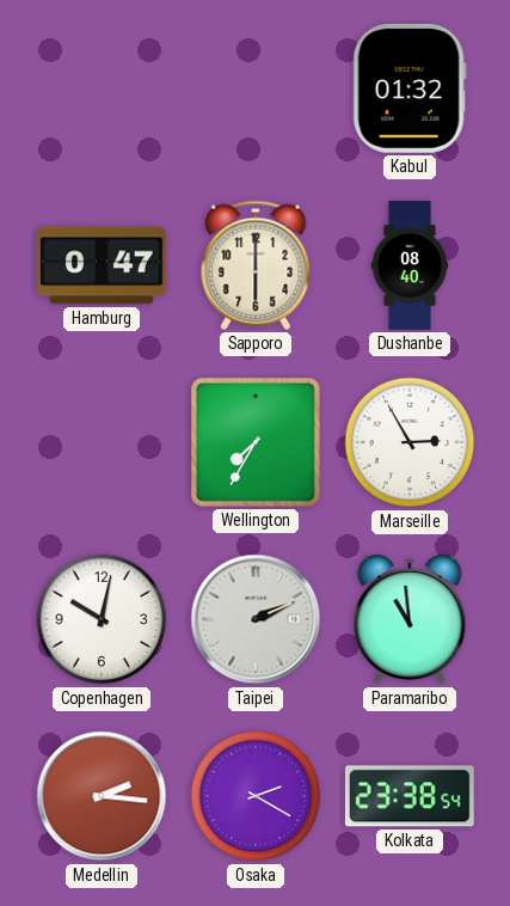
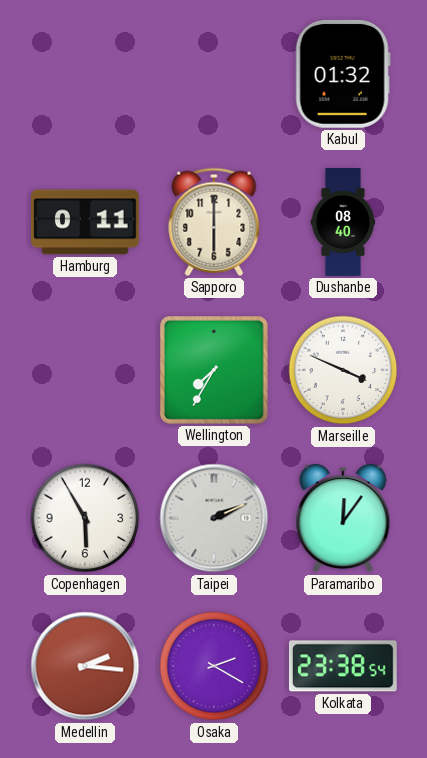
Hamburg: 0:47 -> 0:11 (86, 222)
Marseille: 2:55 -> 3:49 (343, 370)
Copenhagen: 10:02 -> 5:55 (85, 518)
Paramaribo: 10:59 -> 12:06 (343, 518)
